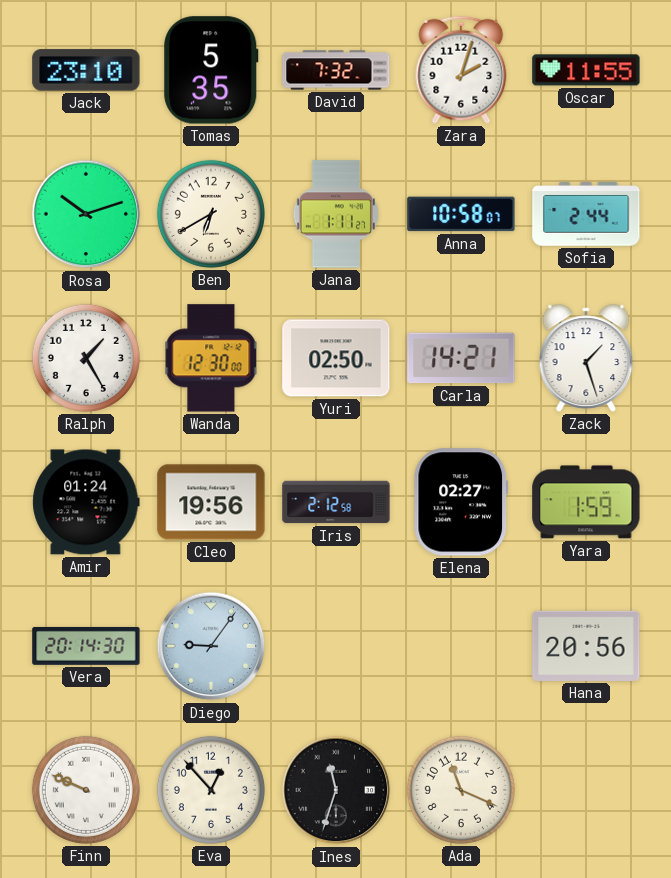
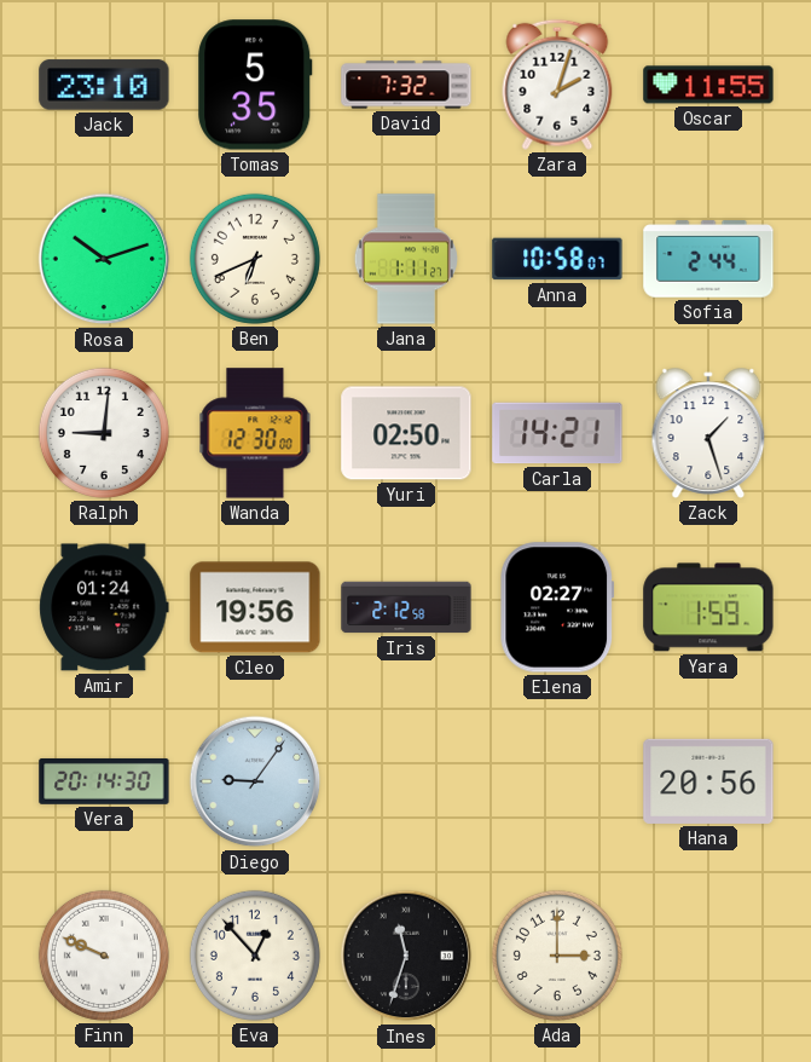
Ben: 6:40 -> 6:41 (255, 259)
Ralph: 1:25 -> 9:01 (104, 433)
Ada: 11:19 -> 3:00 (557, 956)
